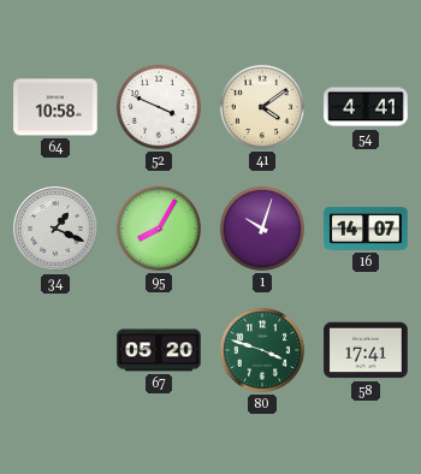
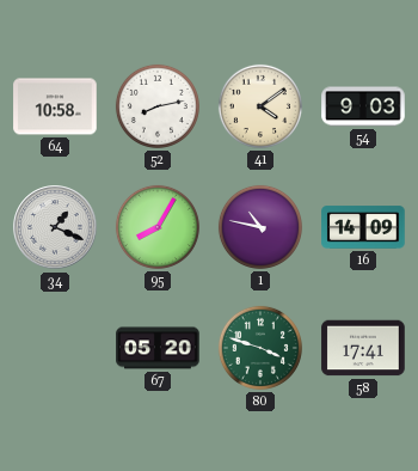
52: 3:49 -> 8:13 (158, 106)
54: 4:41 -> 9:03 (363, 106)
1: 10:03 -> 10:47 (260, 227)
16: 14:07 -> 14:09 (363, 227)
